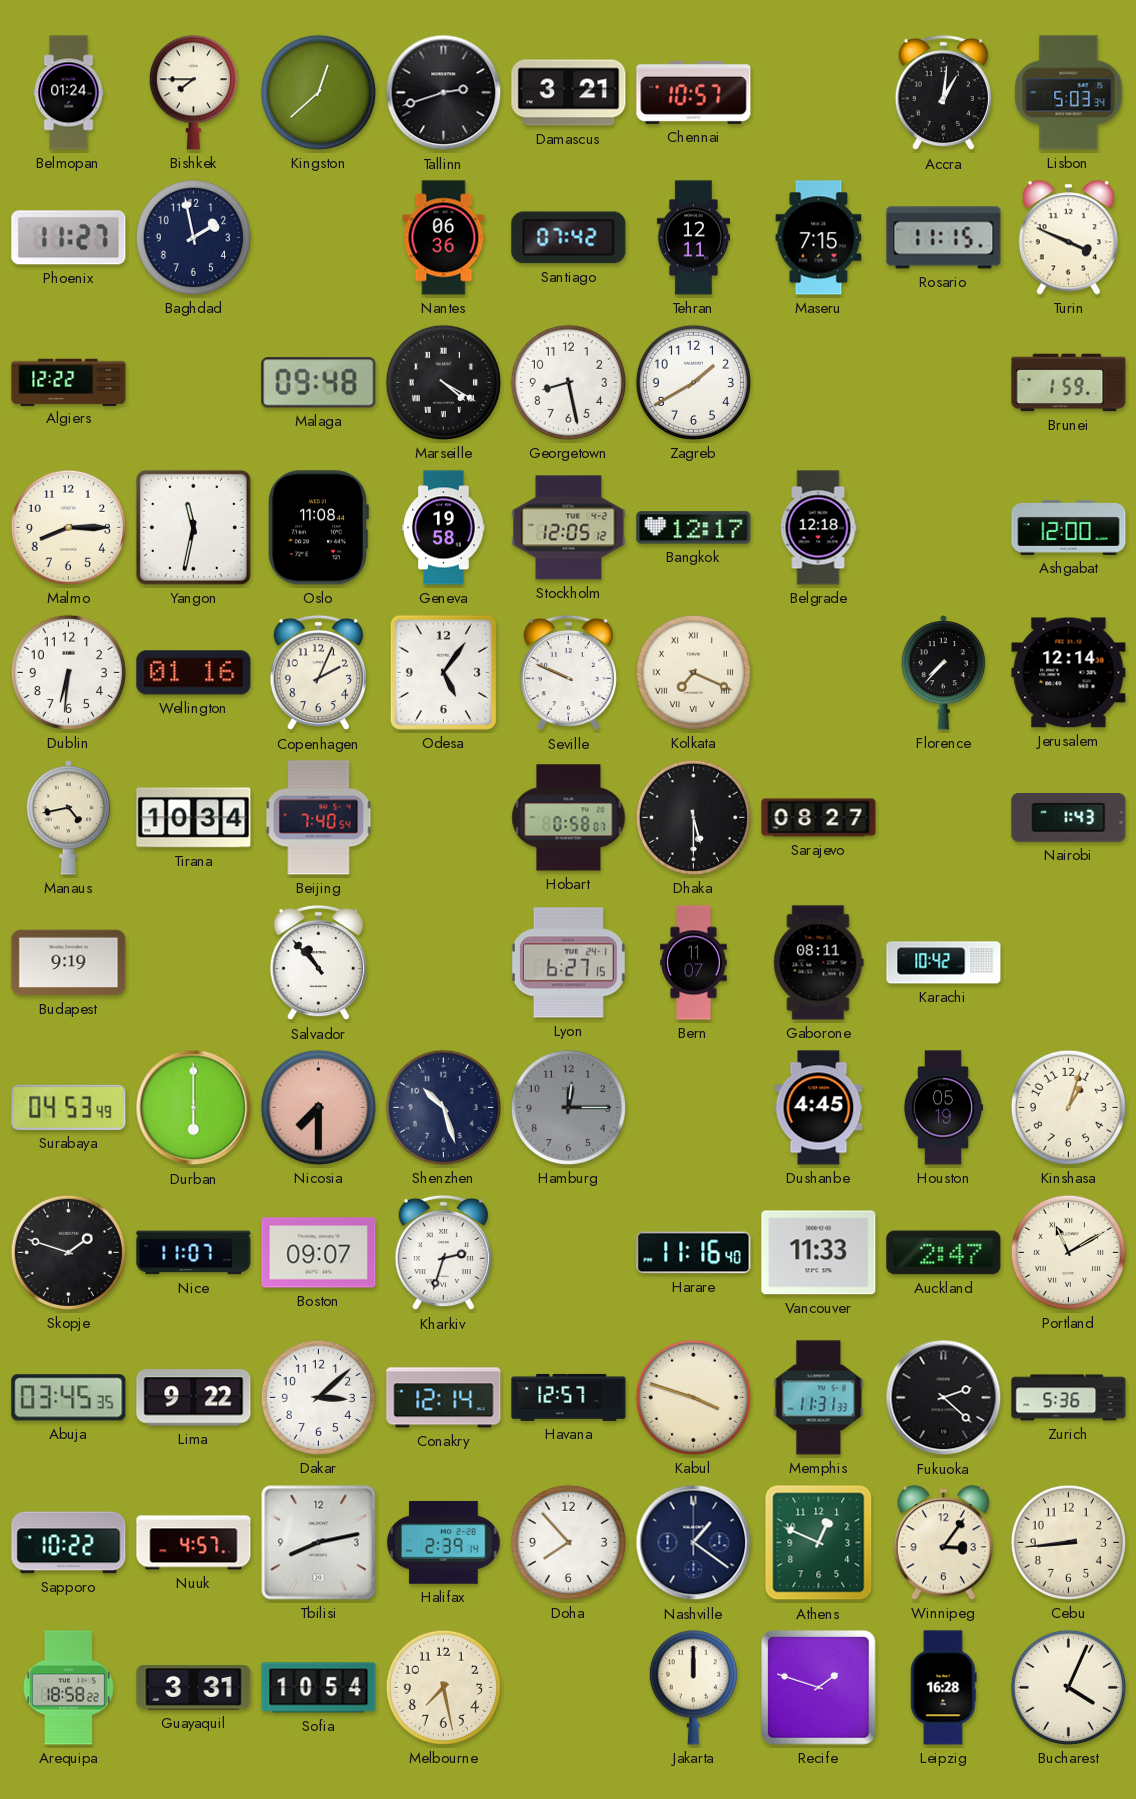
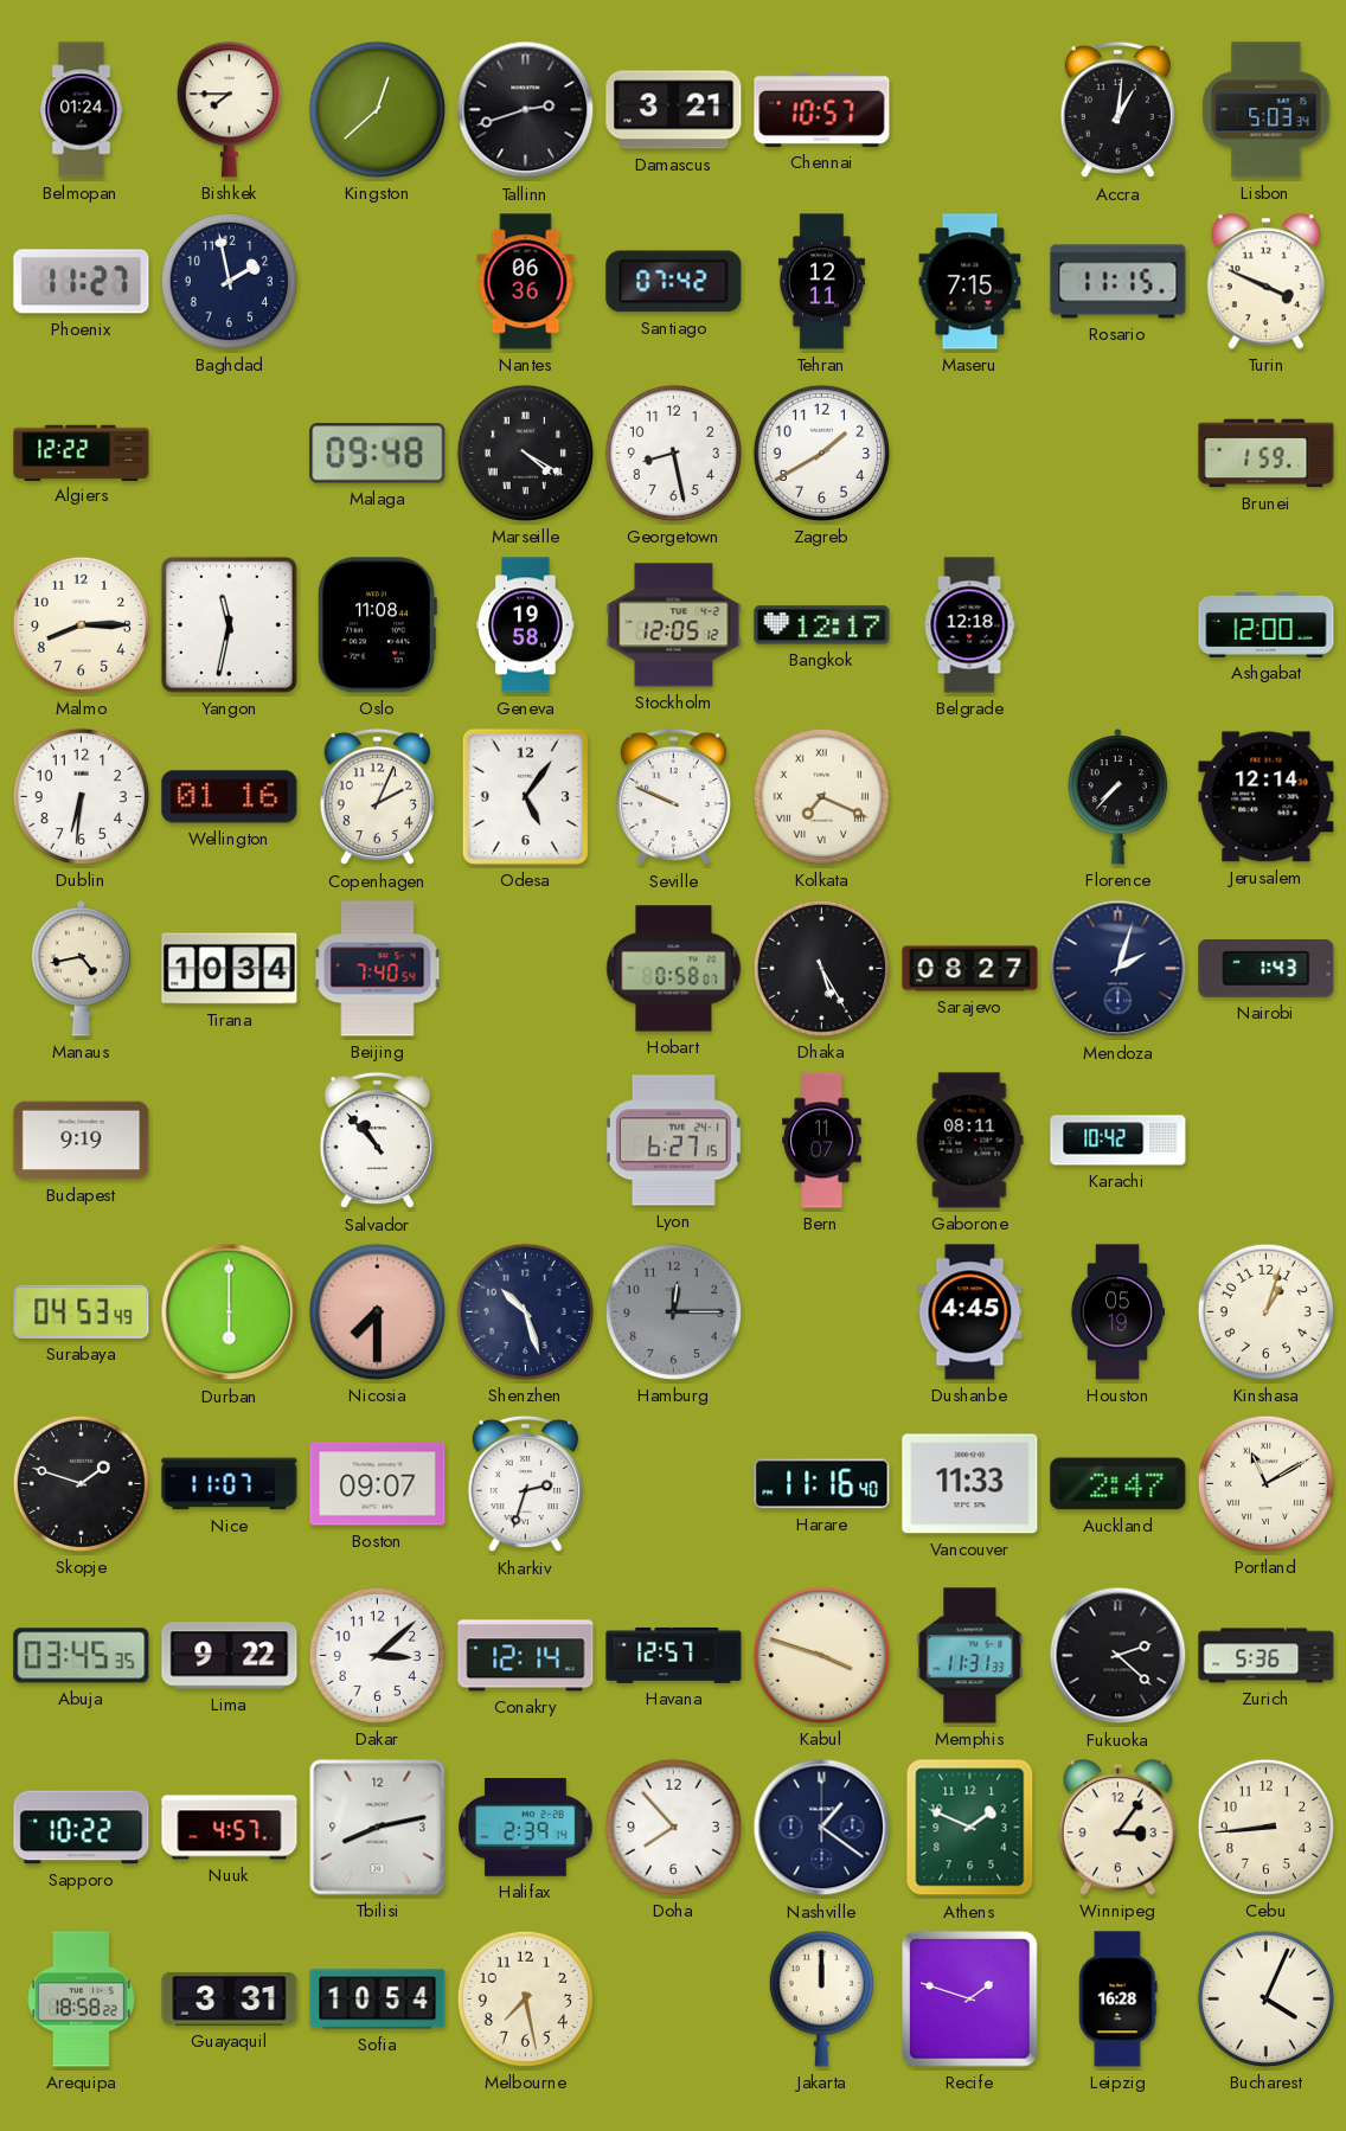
Dhaka: 5:30 -> 5:25 (821, 968)
Mendoza: none -> 2:03 (1119, 969)
Athens: 12:49 -> 1:49 (970, 1828)
